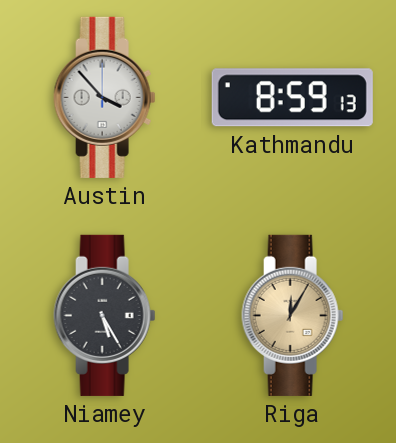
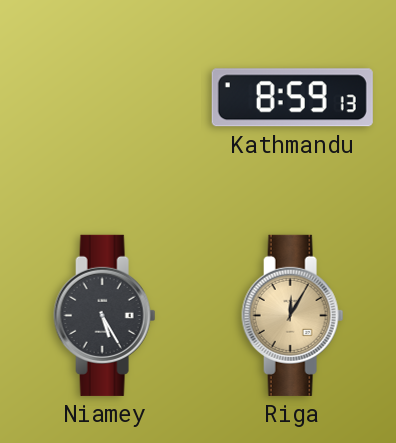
Austin: 3:53 -> none (105, 97)
